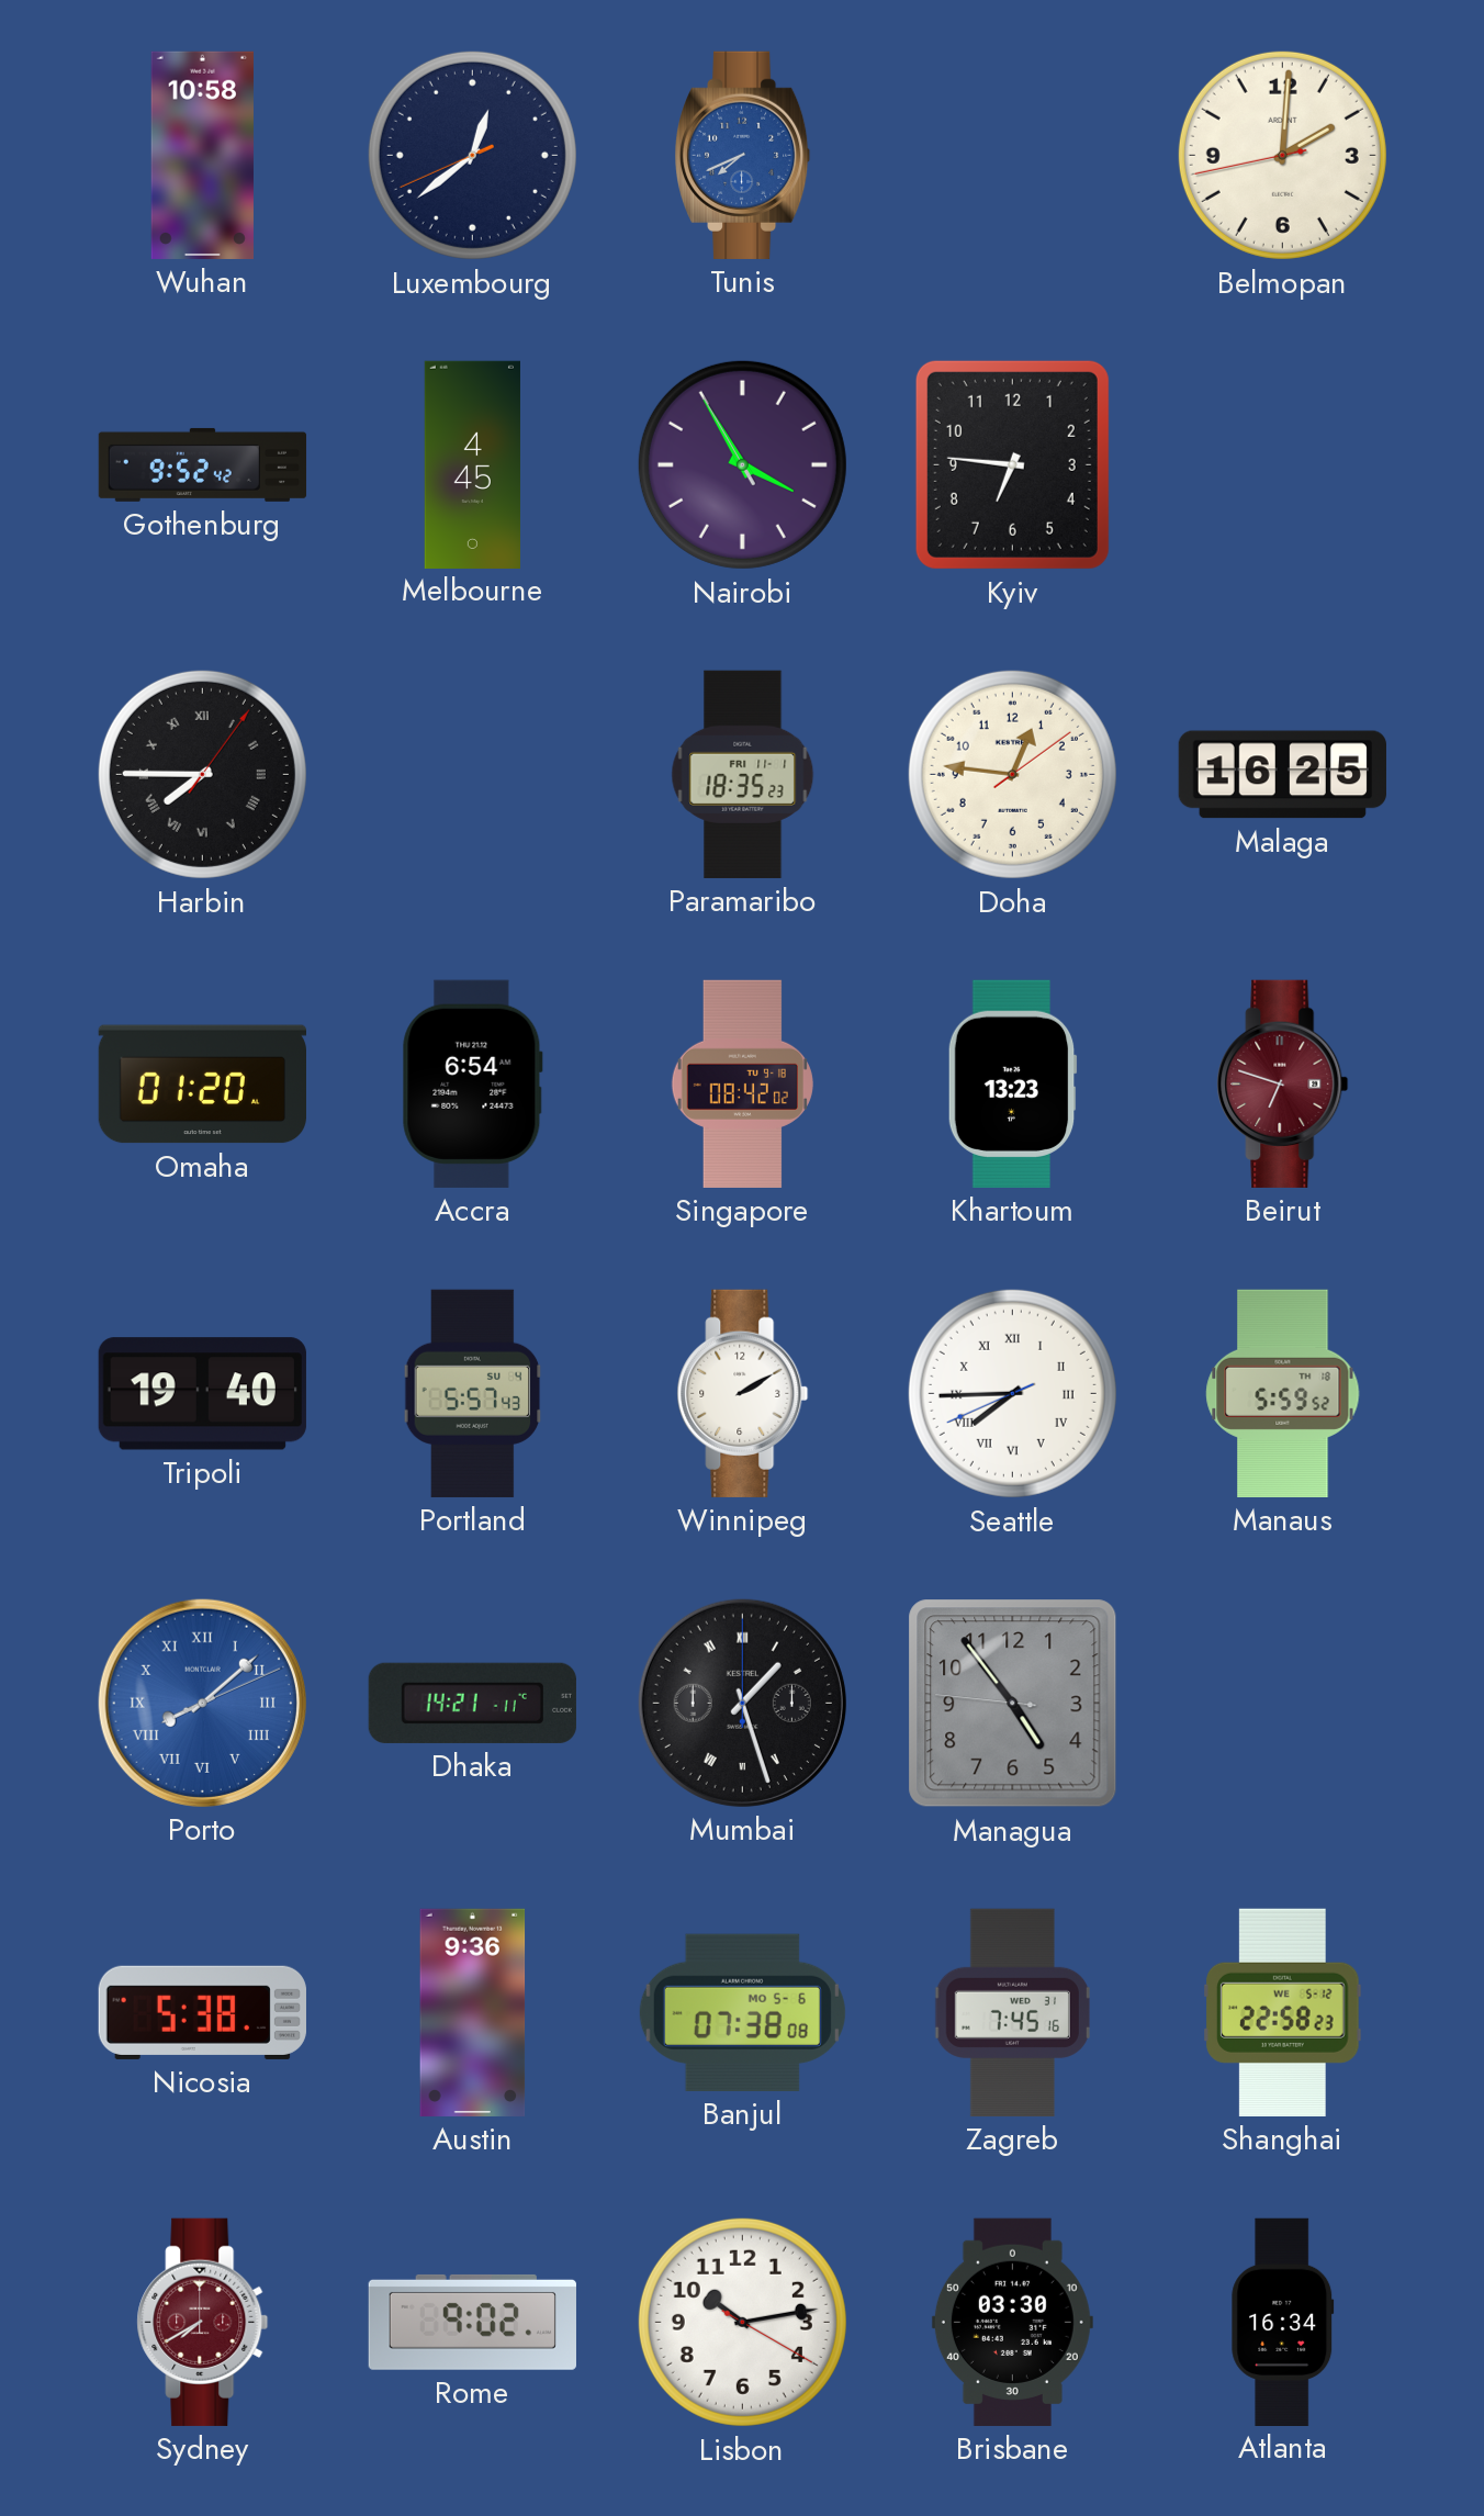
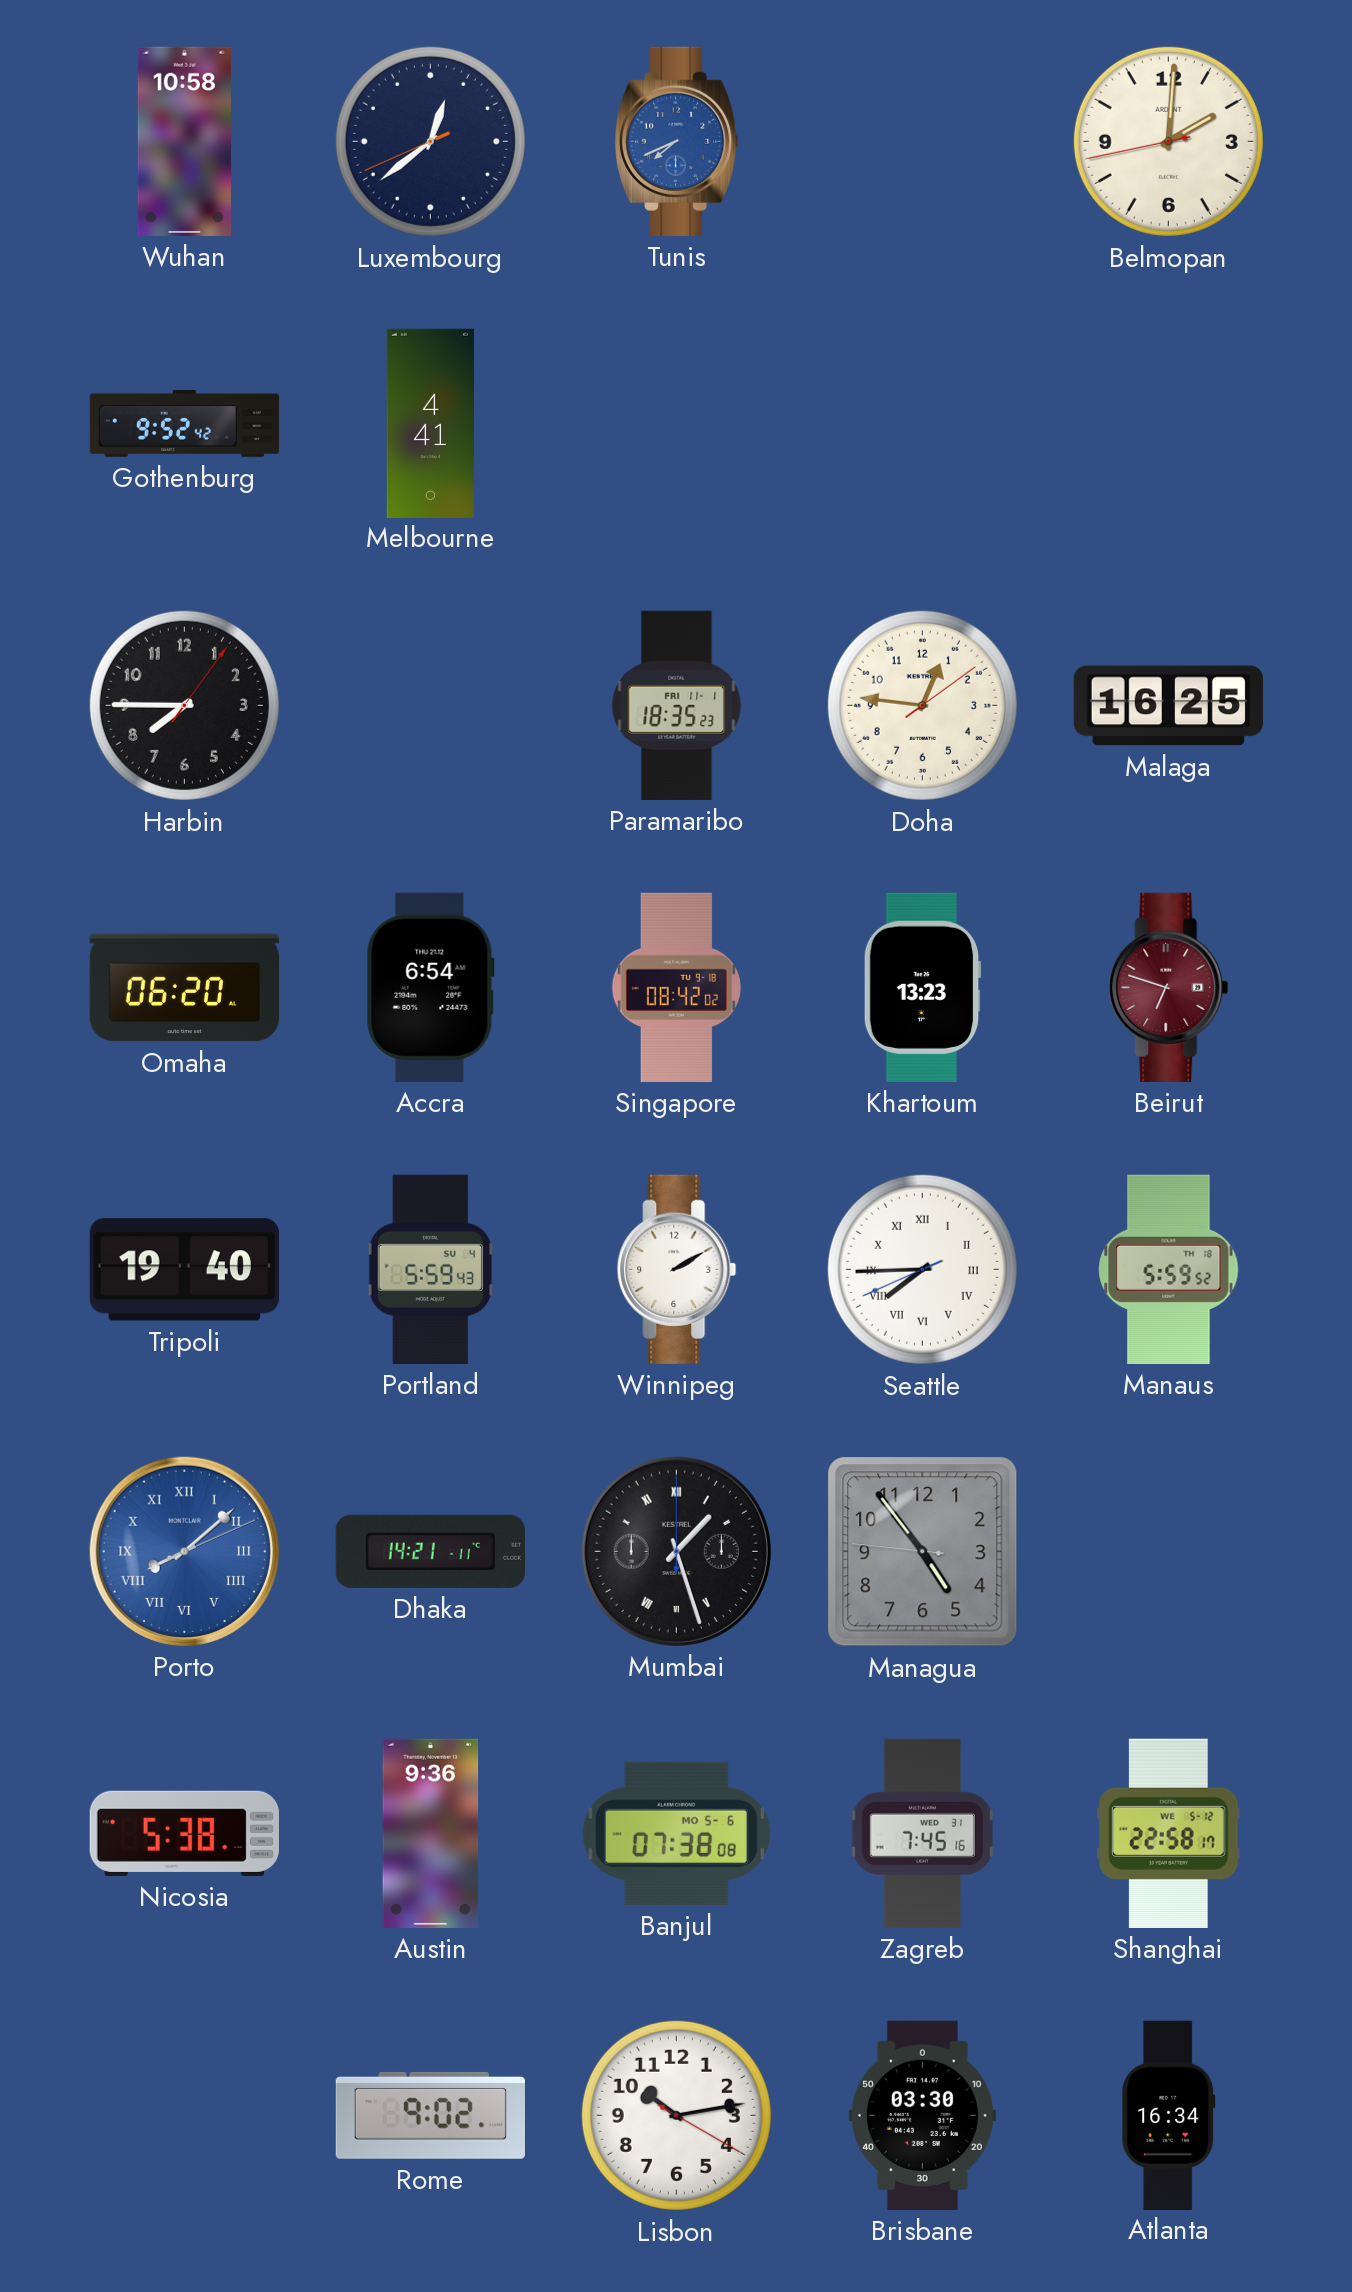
Melbourne: 4:45 -> 4:41 (430, 423)
Nairobi: 3:54 -> none (742, 464)
Kyiv: 6:46 -> none (1012, 464)
Harbin numerals: Roman -> Arabic (184, 705)
Omaha: 01:20 -> 06:20 (184, 988)
Portland: 5:57 -> 5:59 (431, 1269)
Shanghai: 22:58:23 -> 22:58:17 (1169, 1833)
Sydney: 7:40 -> none (203, 2322)
